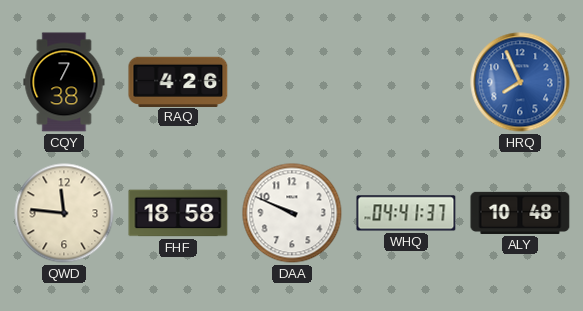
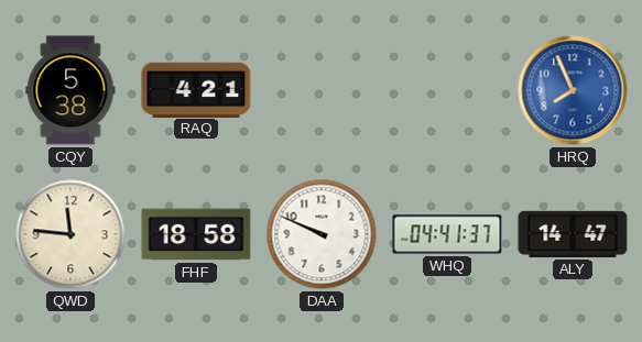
CQY: 7:38 -> 5:38 (70, 90)
RAQ: 4:26 -> 4:21 (196, 89)
ALY: 10:48 -> 14:47 (573, 234)
